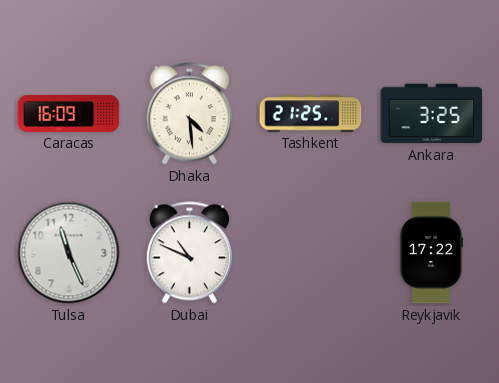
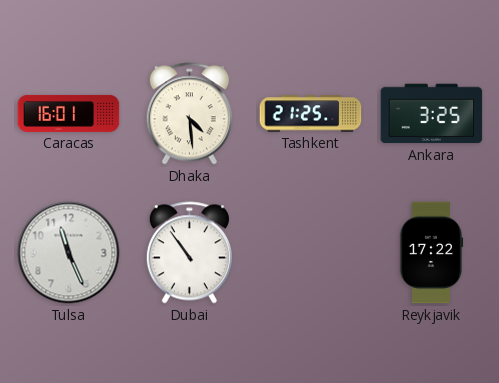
Caracas: 16:09 -> 16:01 (69, 113)
Dubai: 10:49 -> 10:54 (189, 253)
